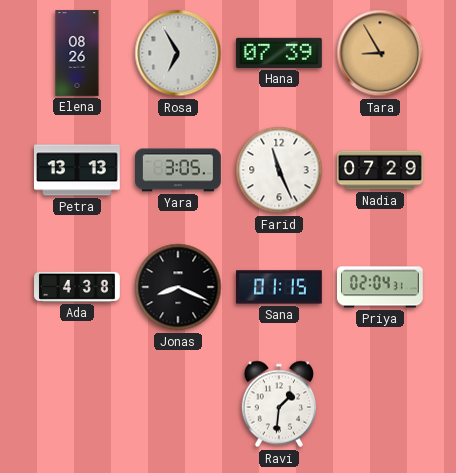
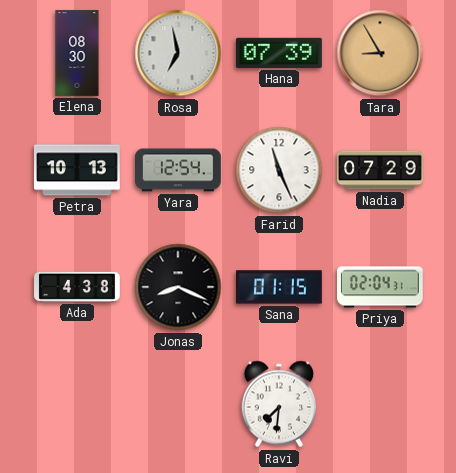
Elena: 08:26 -> 08:30 (77, 53)
Rosa: 6:55 -> 6:58 (178, 53)
Petra: 13:13 -> 10:13 (78, 170)
Yara: 3:05 -> 12:54 (179, 170)
Ravi: 1:31 -> 7:31 (279, 404)
